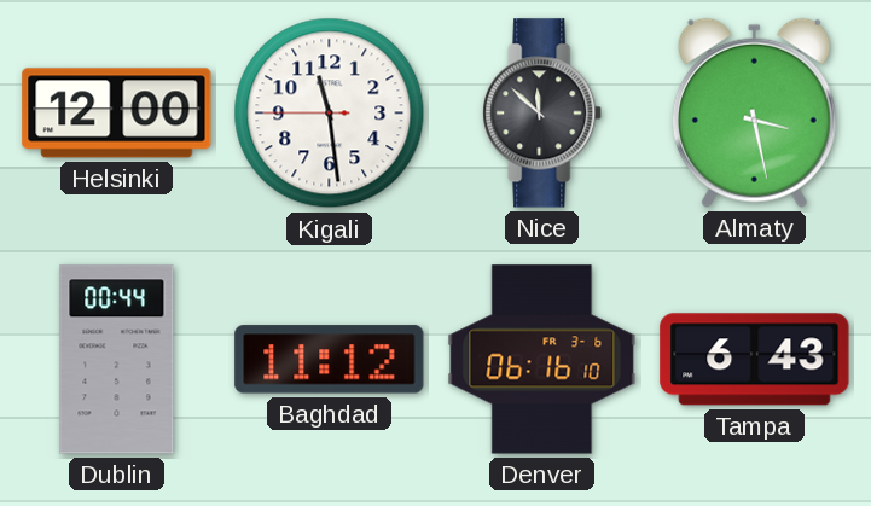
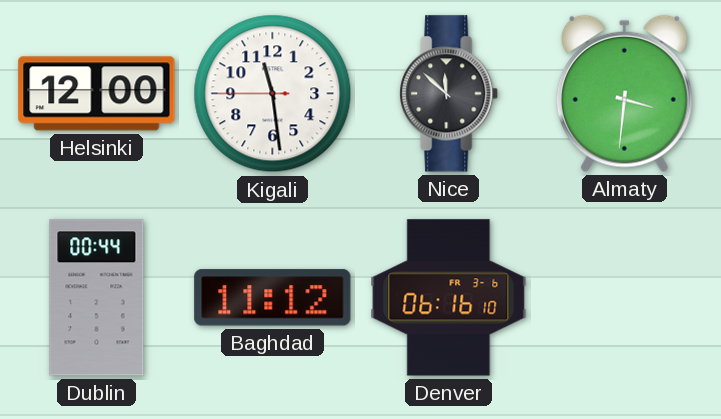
Almaty: 3:28 -> 3:31 (624, 93)
Tampa: 6:43 -> none (755, 360)
